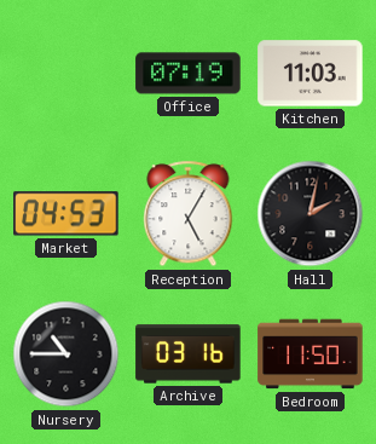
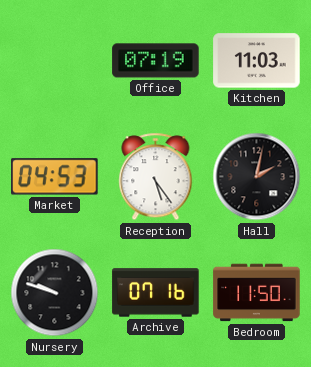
Reception: 5:05 -> 5:24 (156, 177)
Nursery: 10:45 -> 9:48 (55, 293)
Archive: 03:16 -> 07:16 (156, 293)
